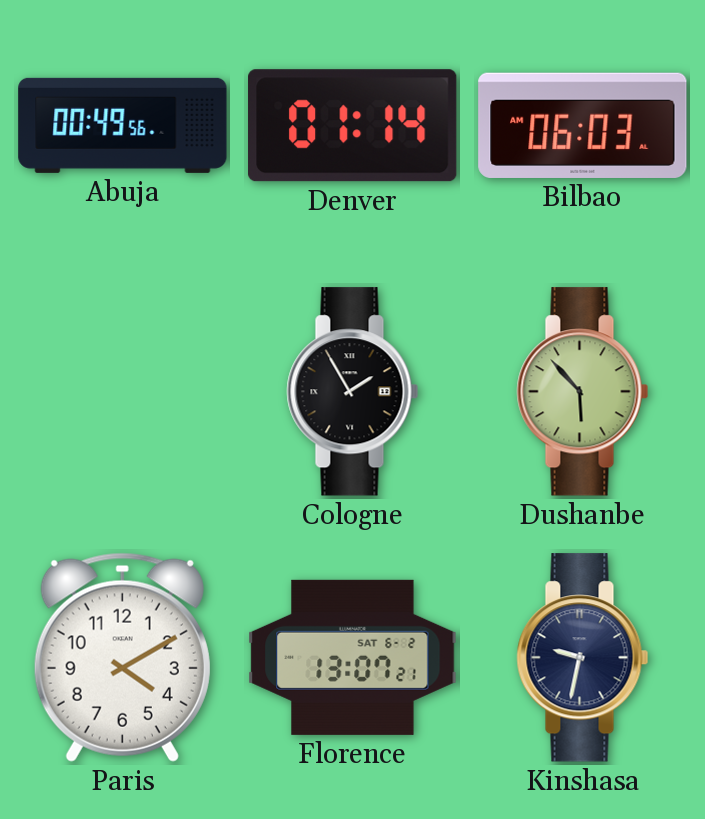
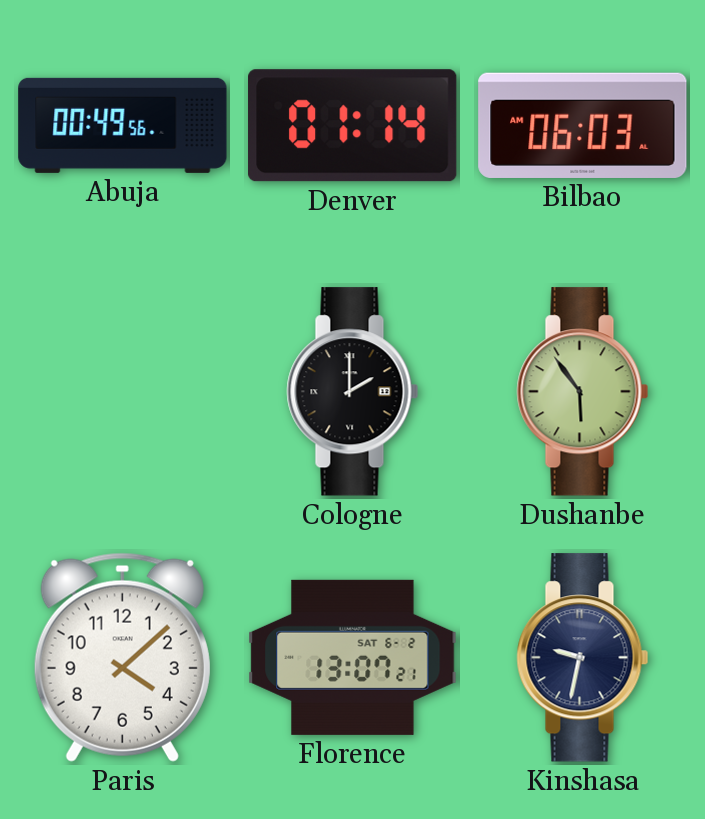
Cologne: 1:55 -> 2:00 (353, 392)
Dushanbe: 5:53 -> 5:54 (583, 392)
Paris: 4:10 -> 4:08 (122, 657)
